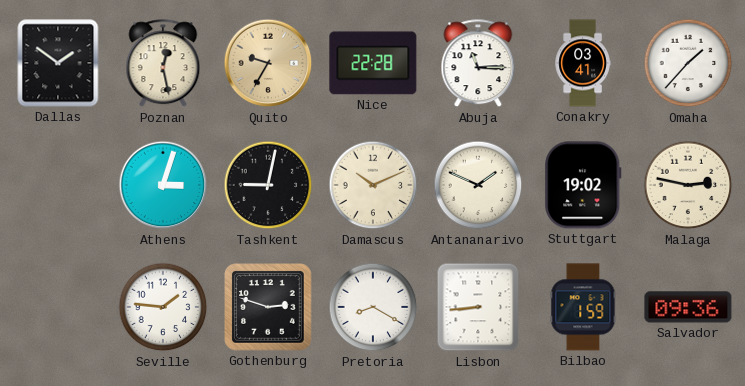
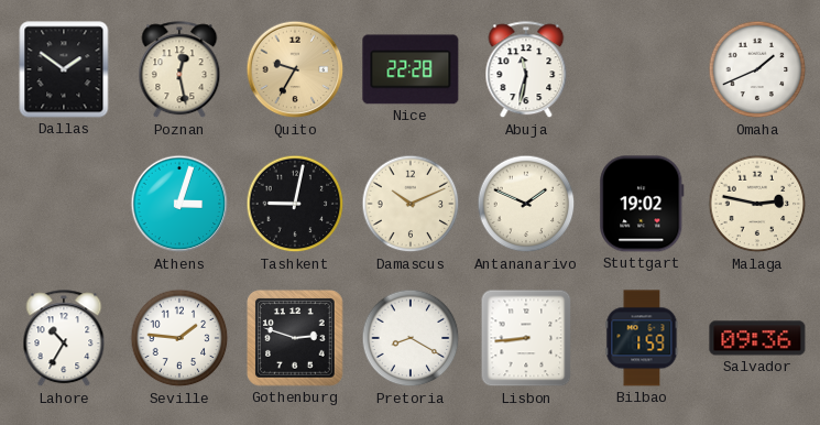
Abuja: 11:15 -> 11:32 (526, 70)
Conakry: 03:41 -> none (583, 63)
Omaha: 1:37 -> 1:41 (757, 69)
Lahore: none -> 10:35 (64, 339)
